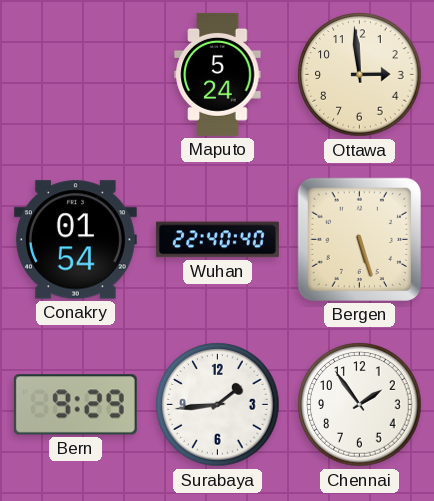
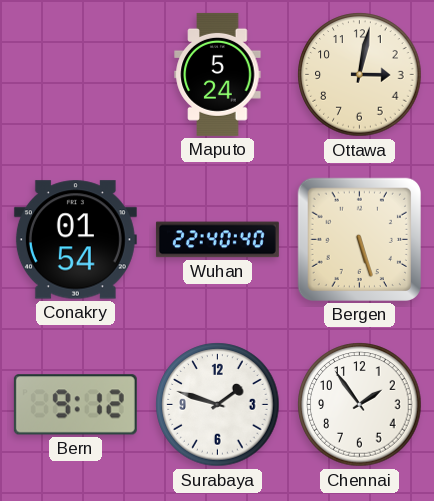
Ottawa: 2:59 -> 3:02 (360, 75)
Bern: 9:29 -> 9:12 (75, 405)
Surabaya: 1:44 -> 1:48 (218, 405)
